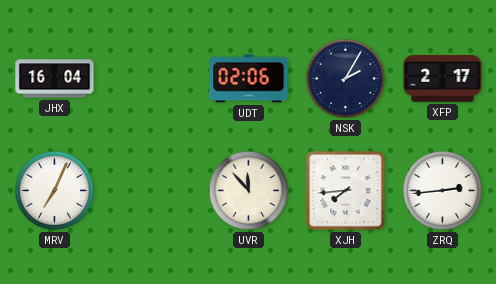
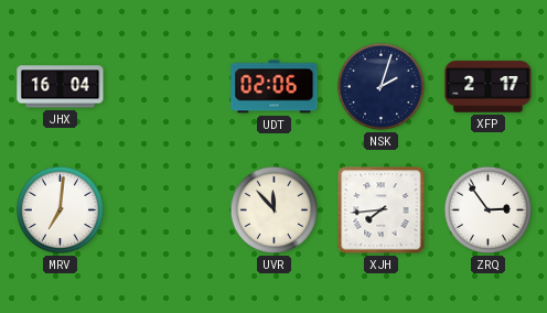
NSK: 2:05 -> 2:03 (380, 86)
MRV: 7:04 -> 7:01 (60, 209)
ZRQ: 2:44 -> 2:54 (487, 209)
